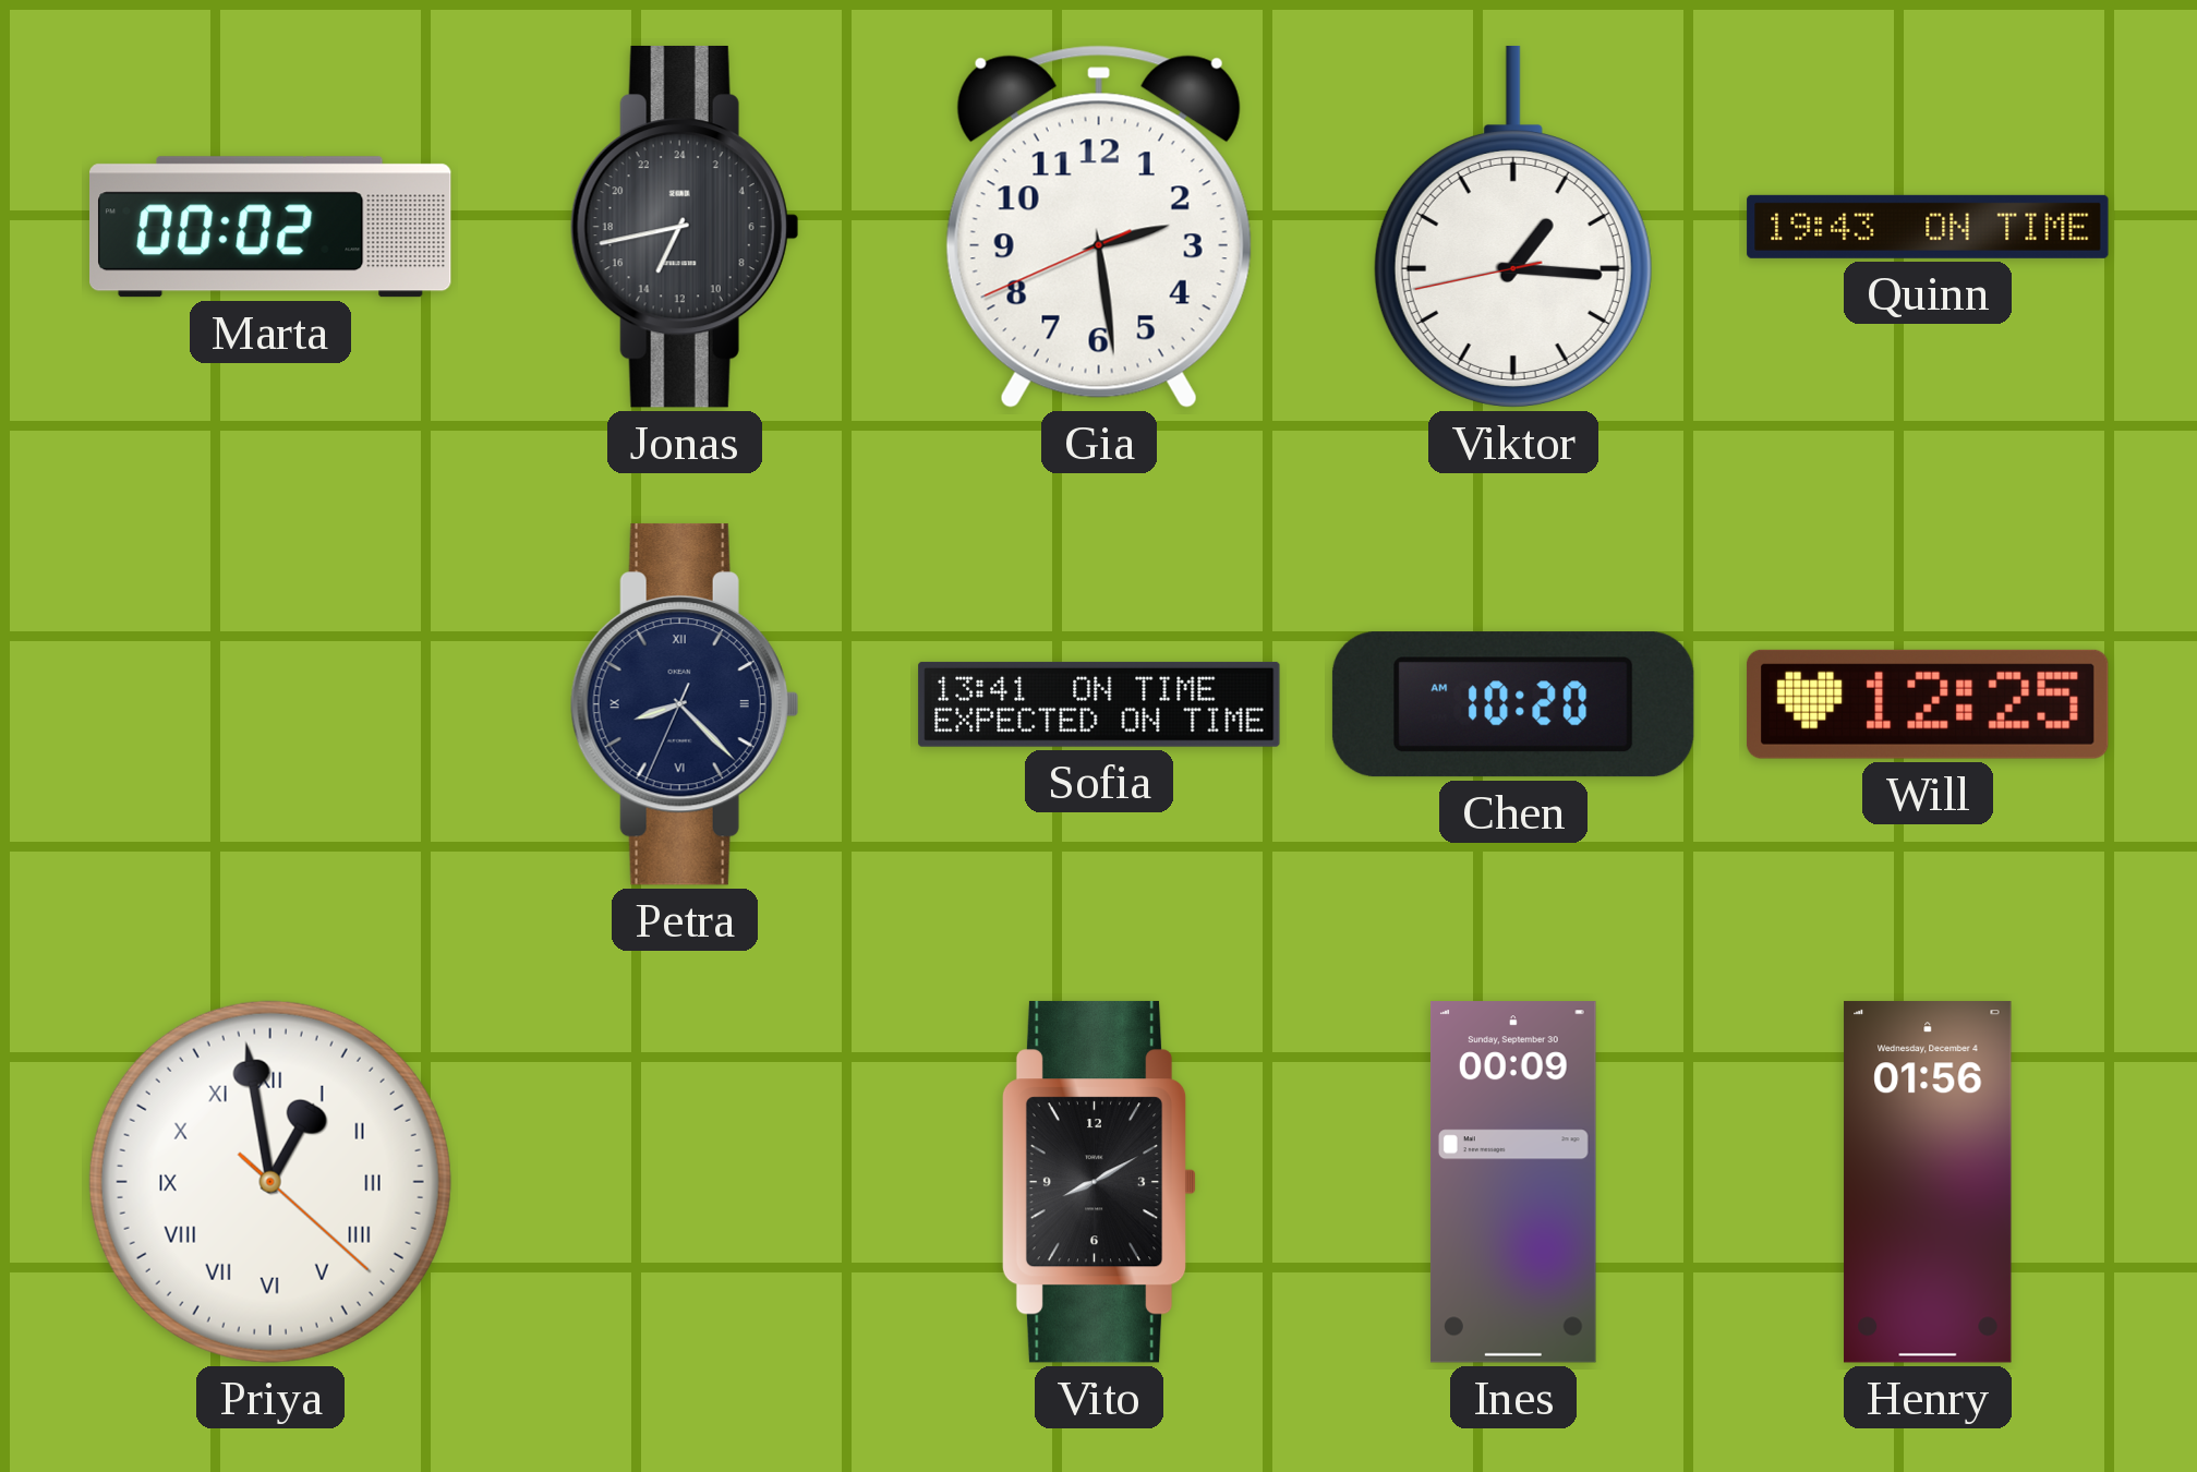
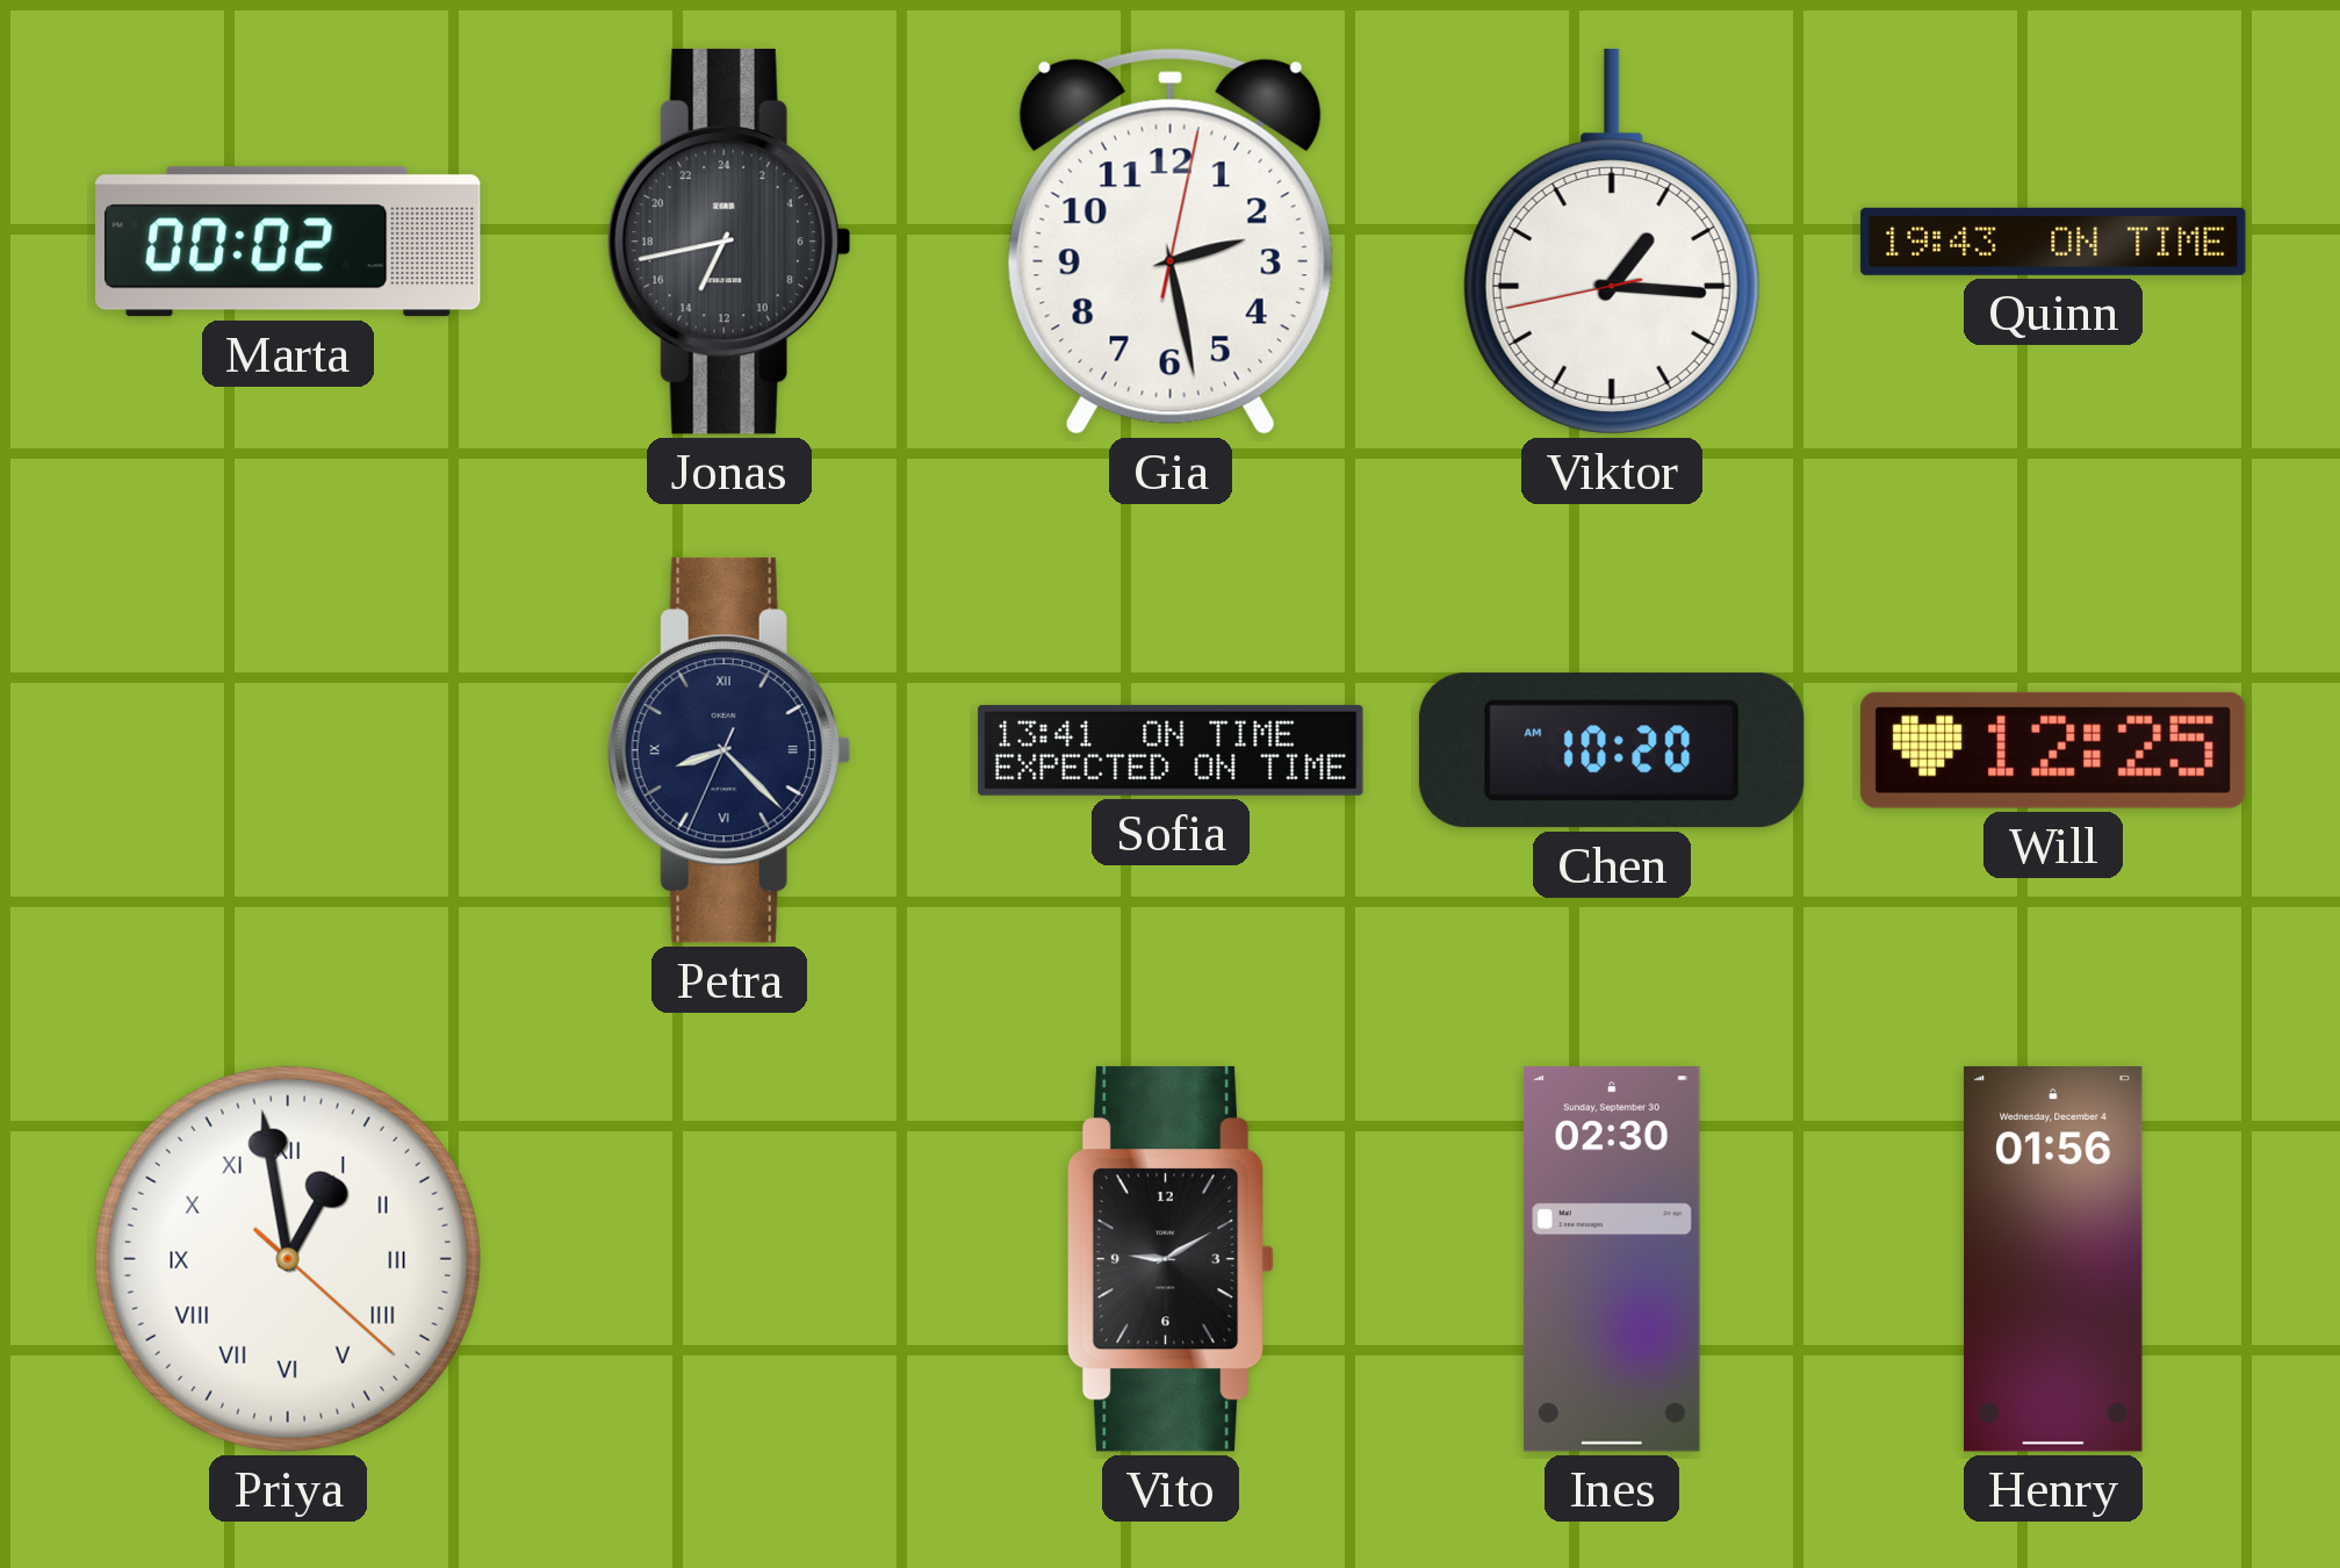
Gia: 2:28:41 -> 2:28:02 (1171, 242)
Vito: 8:10 -> 9:10 (1171, 1259)
Ines: 00:09 -> 02:30 (1612, 1259)
